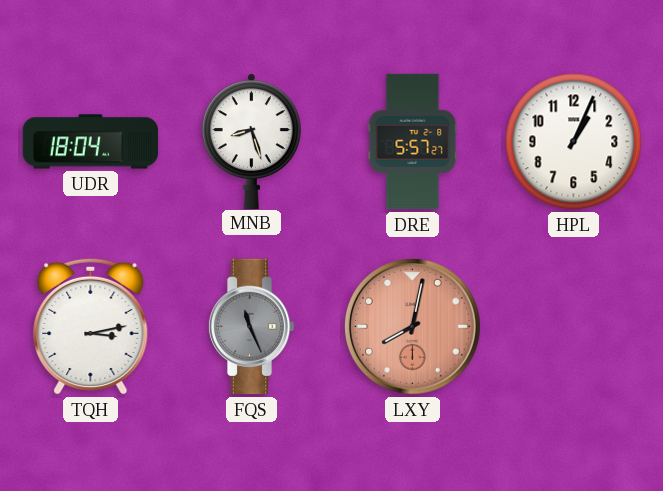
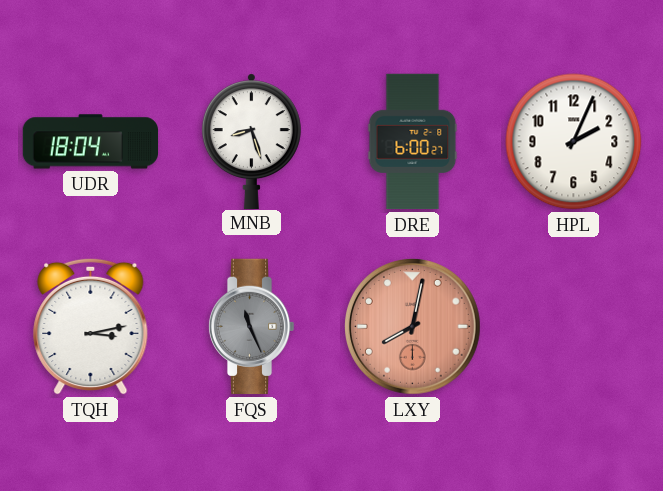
DRE: 5:57 -> 6:00 (413, 142)
HPL: 1:04 -> 2:04 (574, 142)
